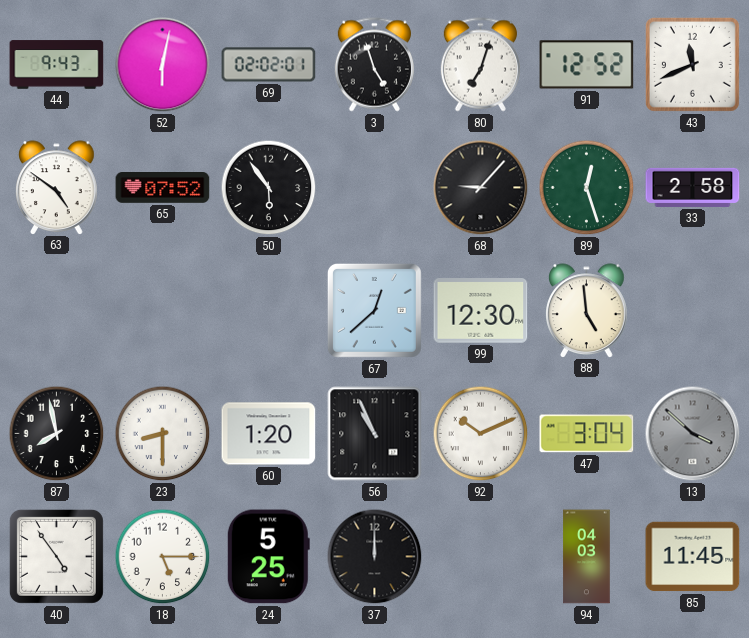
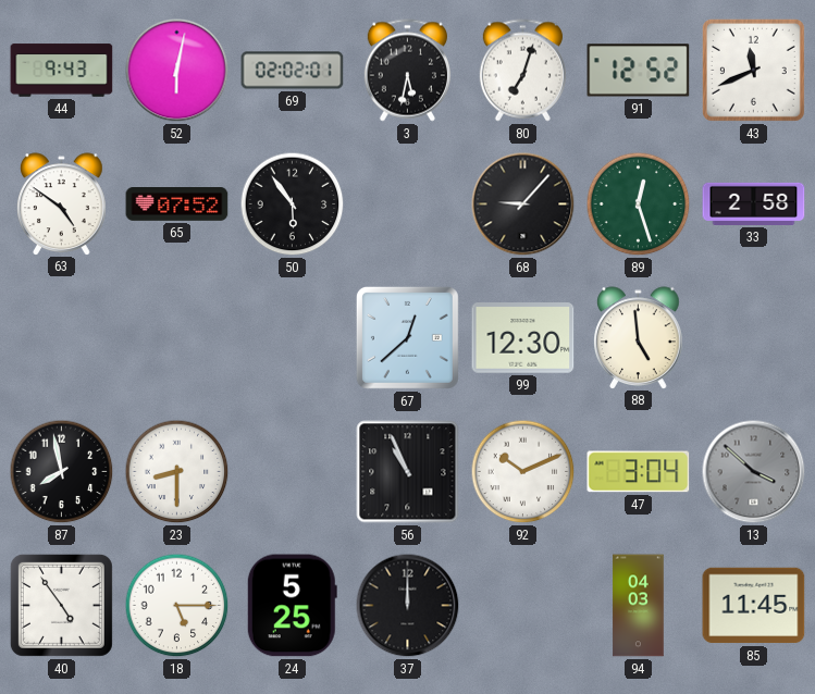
3: 4:57 -> 5:32 (407, 71)
60: 1:20 -> none (269, 434)
